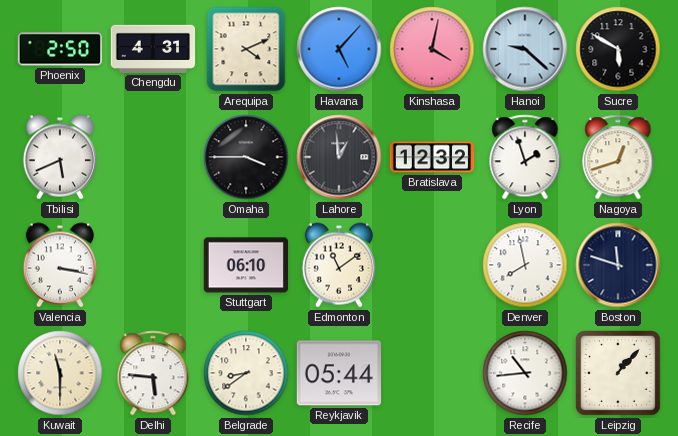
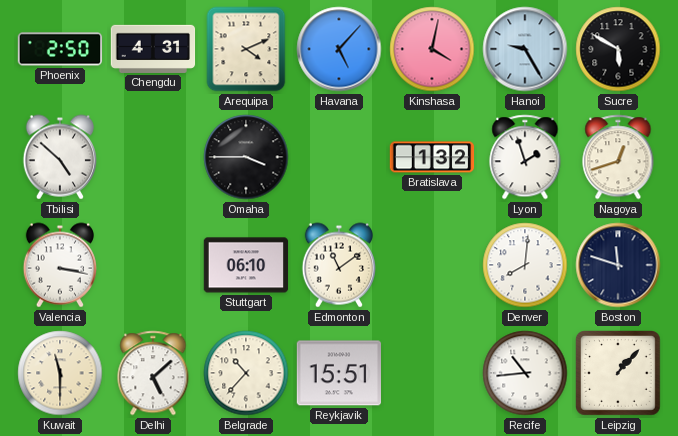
Hanoi: 9:22 -> 9:25 (525, 49)
Tbilisi: 5:41 -> 4:52 (59, 157)
Lahore: 12:59 -> none (339, 157)
Bratislava: 12:32 -> 1:32 (432, 157)
Denver: 7:58 -> 8:01 (525, 265)
Delhi: 5:46 -> 5:08 (153, 373)
Belgrade: 8:39 -> 10:37 (246, 373)
Reykjavik: 05:44 -> 15:51 (338, 373)
